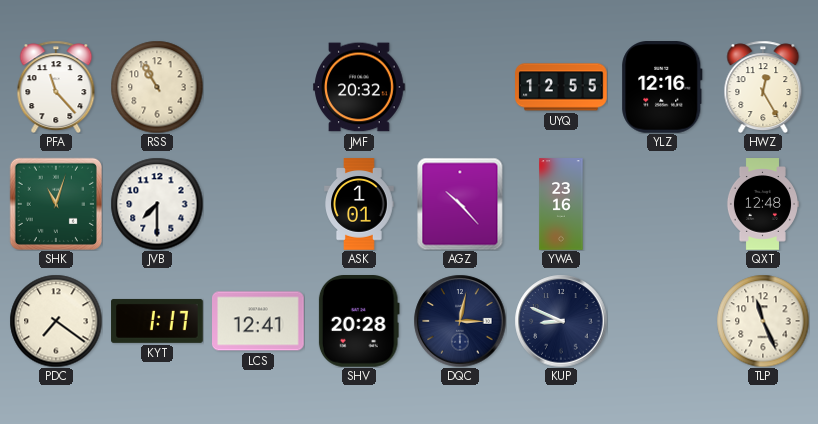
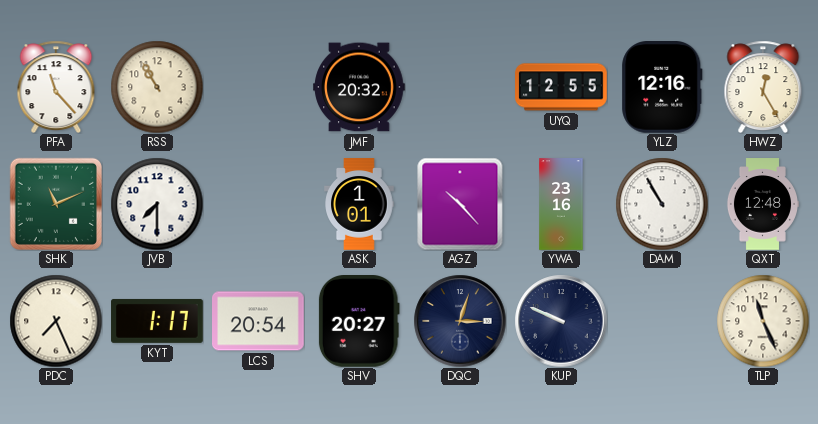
SHK: 11:03 -> 11:11 (56, 204)
DAM: none -> 10:55 (662, 204)
PDC: 7:21 -> 7:26 (56, 321)
LCS: 12:41 -> 20:54 (258, 321)
SHV: 20:28 -> 20:27 (359, 322)
DQC: 3:02 -> 3:03 (460, 321)
KUP: 8:49 -> 9:49 (561, 321)
